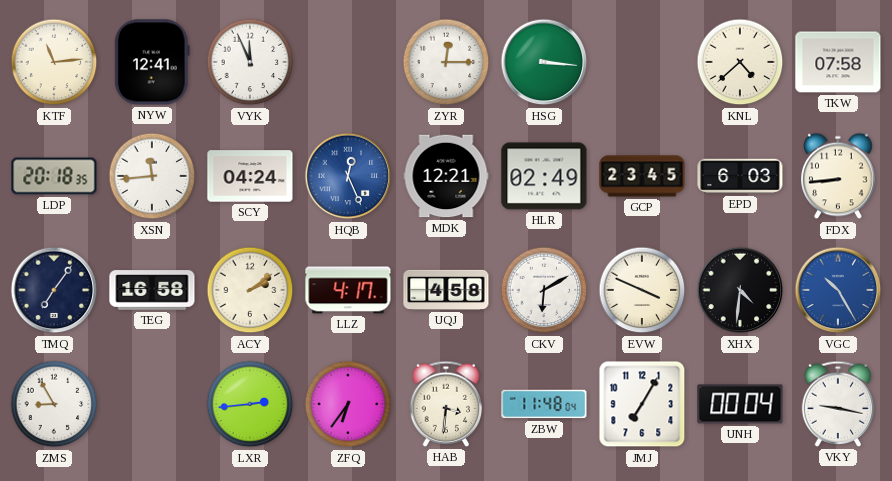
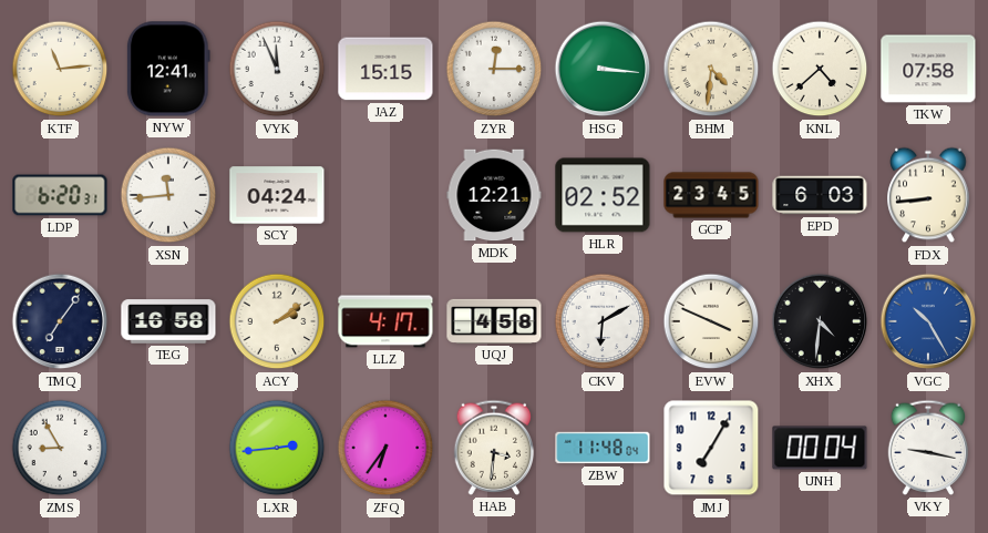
JAZ: none -> 15:15 (385, 69)
BHM: none -> 4:31 (711, 69)
LDP: 20:18 -> 6:20 (60, 195)
HQB: 12:26 -> none (348, 176)
HLR: 02:49 -> 02:52 (603, 195)
